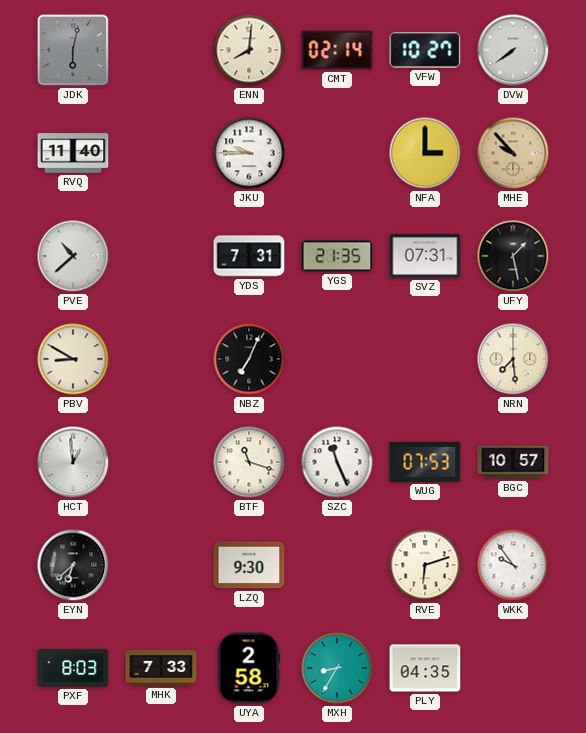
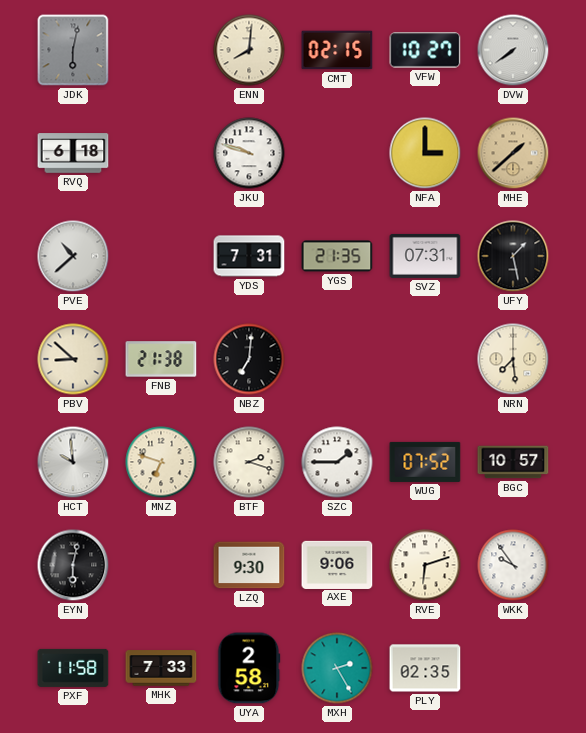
CMT: 02:14 -> 02:15 (337, 50)
RVQ: 11:40 -> 6:18 (73, 153)
JKU: 9:45 -> 9:48 (249, 153)
MHE: 9:53 -> 1:38 (513, 153)
PBV: 8:50 -> 8:52 (73, 359)
FNB: none -> 21:38 (161, 359)
NBZ: 7:04 -> 7:01 (249, 359)
HCT: 12:59 -> 9:59 (73, 462)
MNZ: none -> 6:48 (161, 462)
BTF: 11:18 -> 2:18 (249, 462)
SZC: 11:26 -> 1:45 (337, 462)
WUG: 07:53 -> 07:52 (425, 462)
EYN: 6:38 -> 6:02 (73, 565)
AXE: none -> 9:06 (337, 564)
PXF: 8:03 -> 11:58 (73, 668)
MXH: 8:35 -> 2:25 (337, 668)
PLY: 04:35 -> 02:35 (425, 668)
